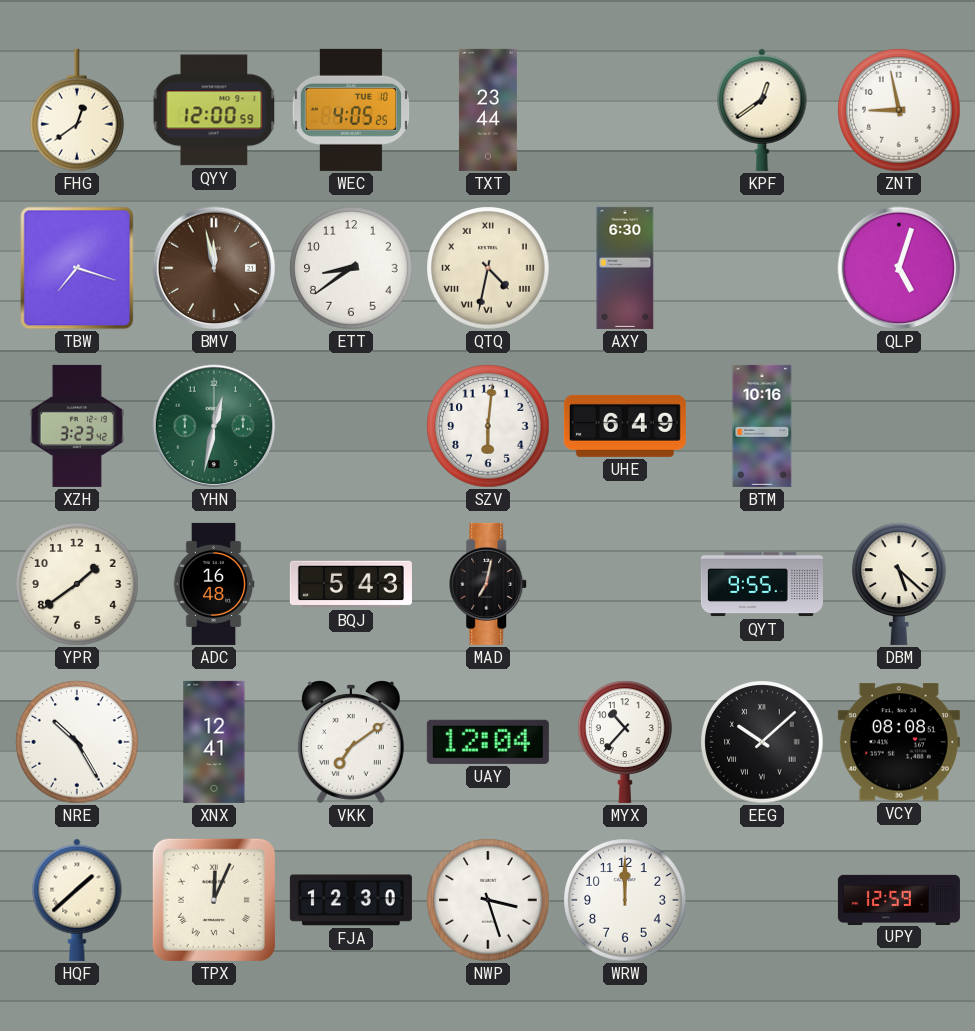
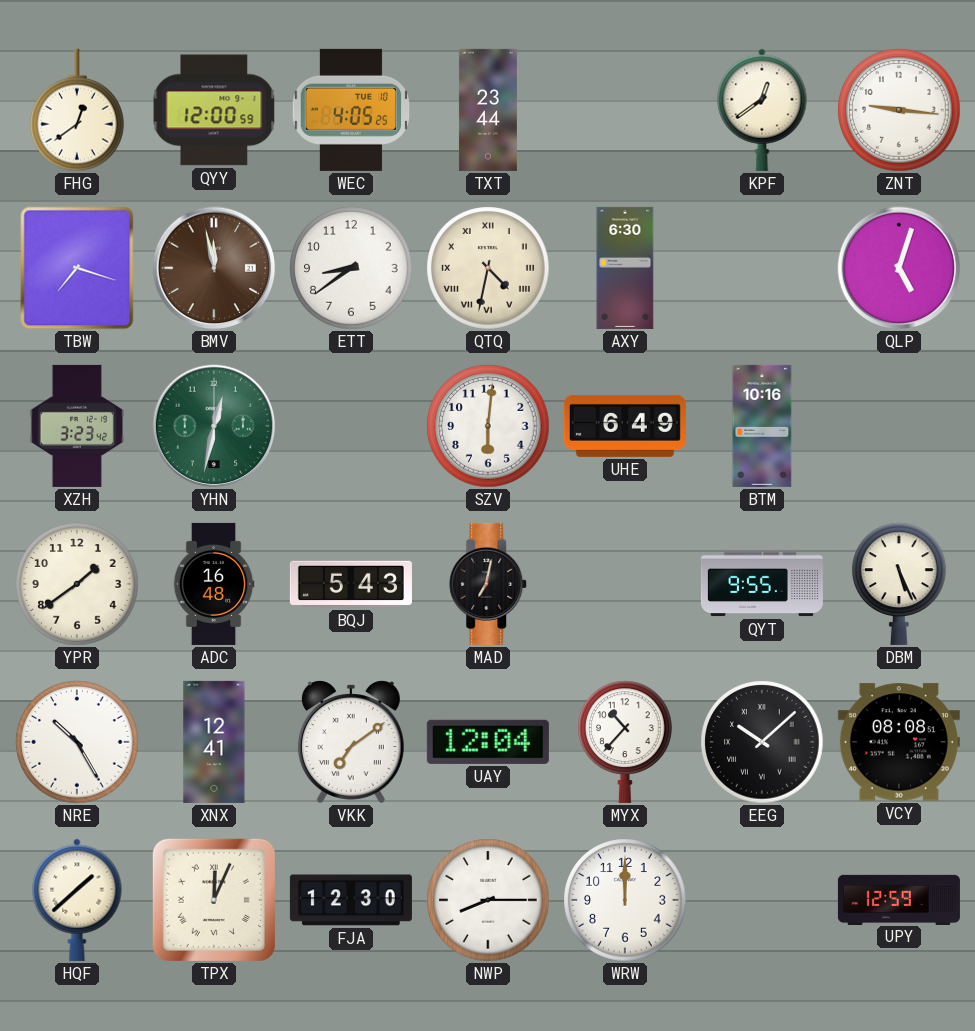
ZNT: 8:58 -> 9:16 (899, 110)
DBM: 5:22 -> 5:26 (900, 584)
NWP: 3:27 -> 8:15 (488, 900)
